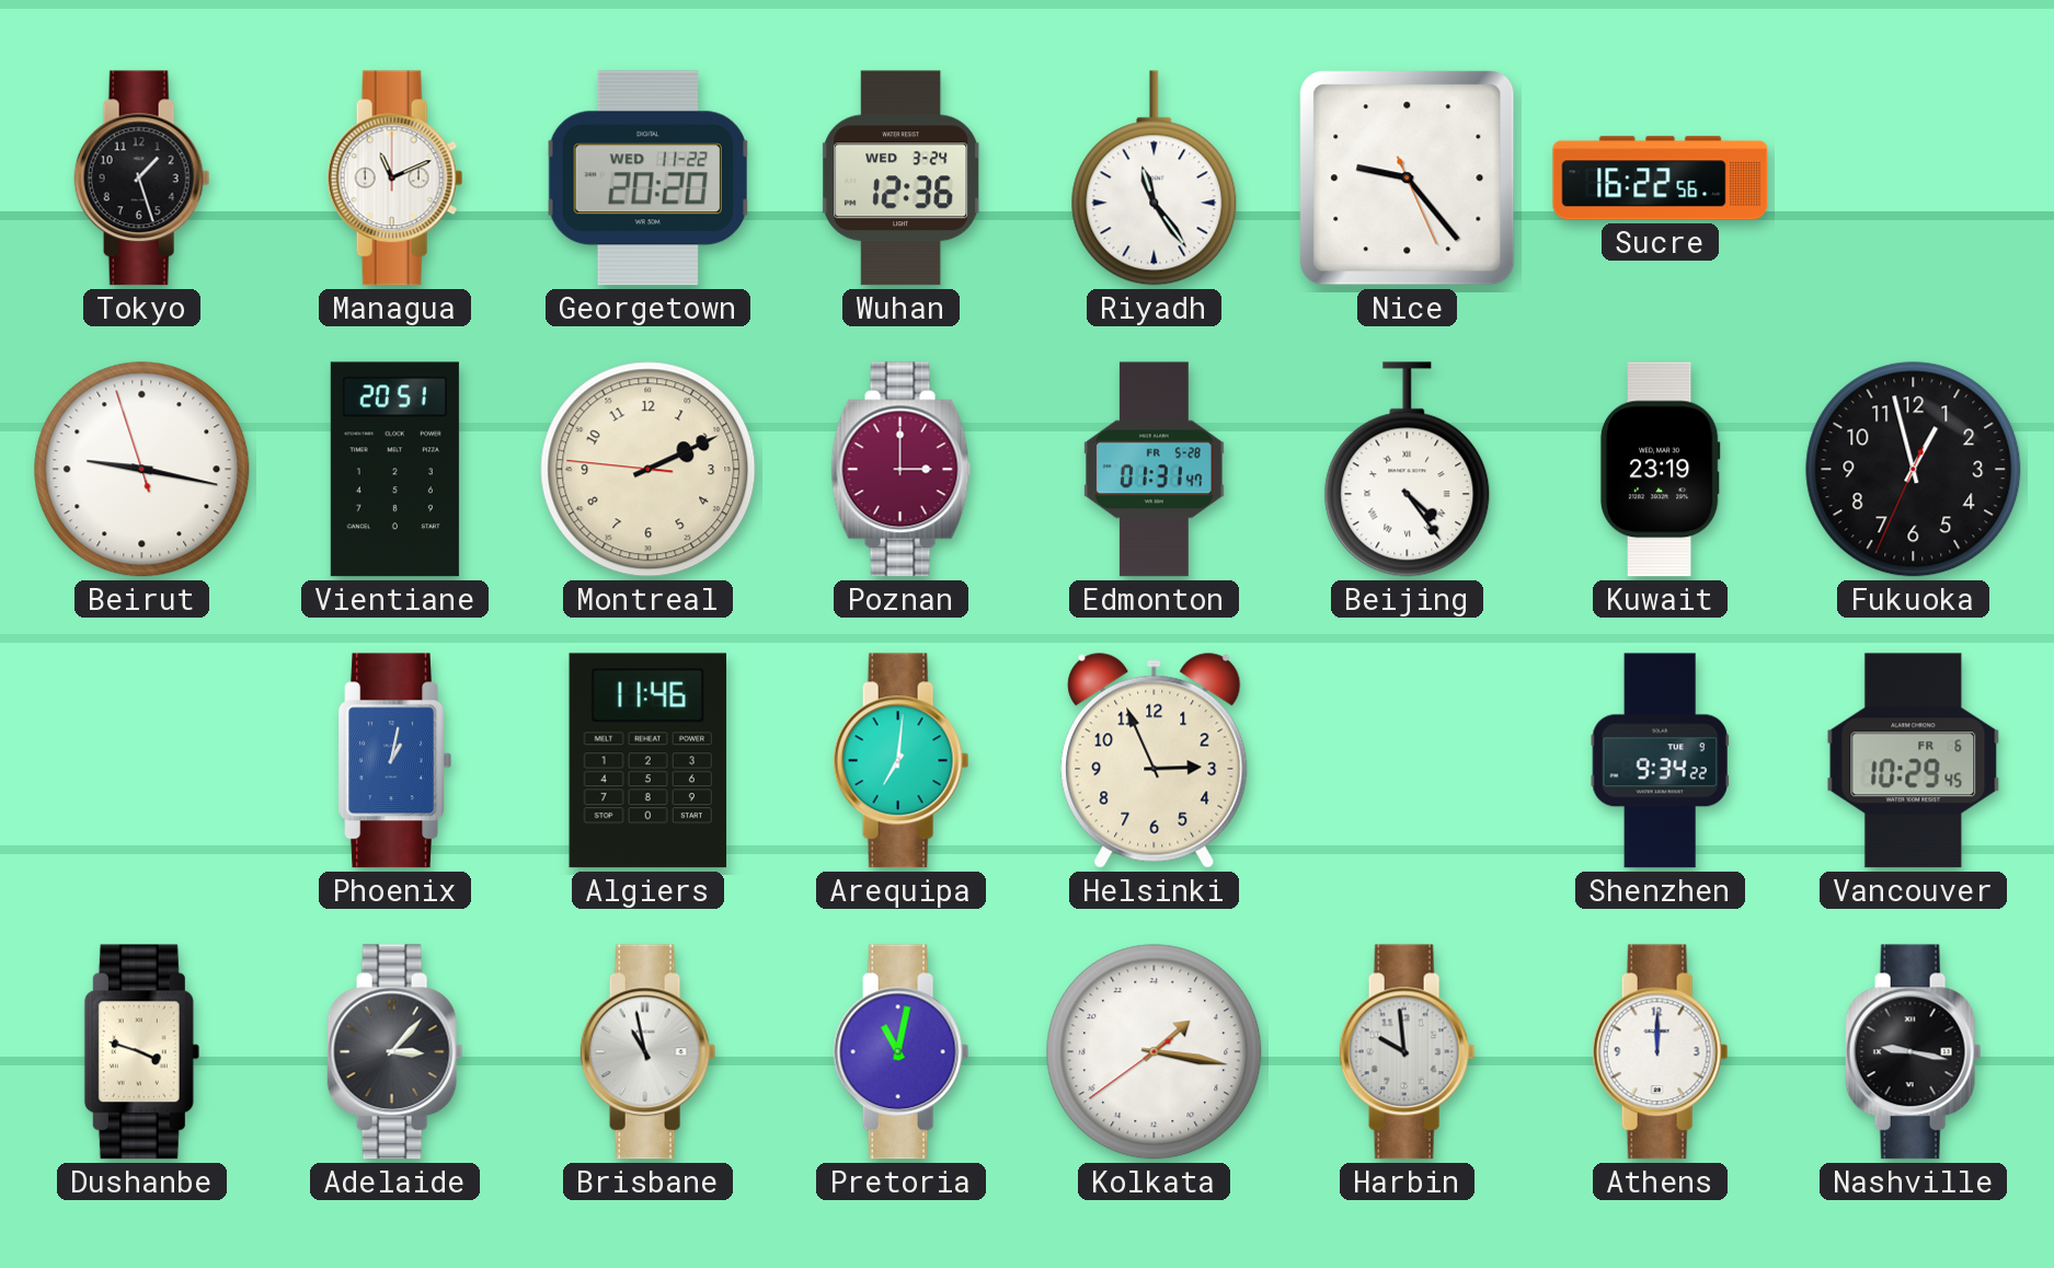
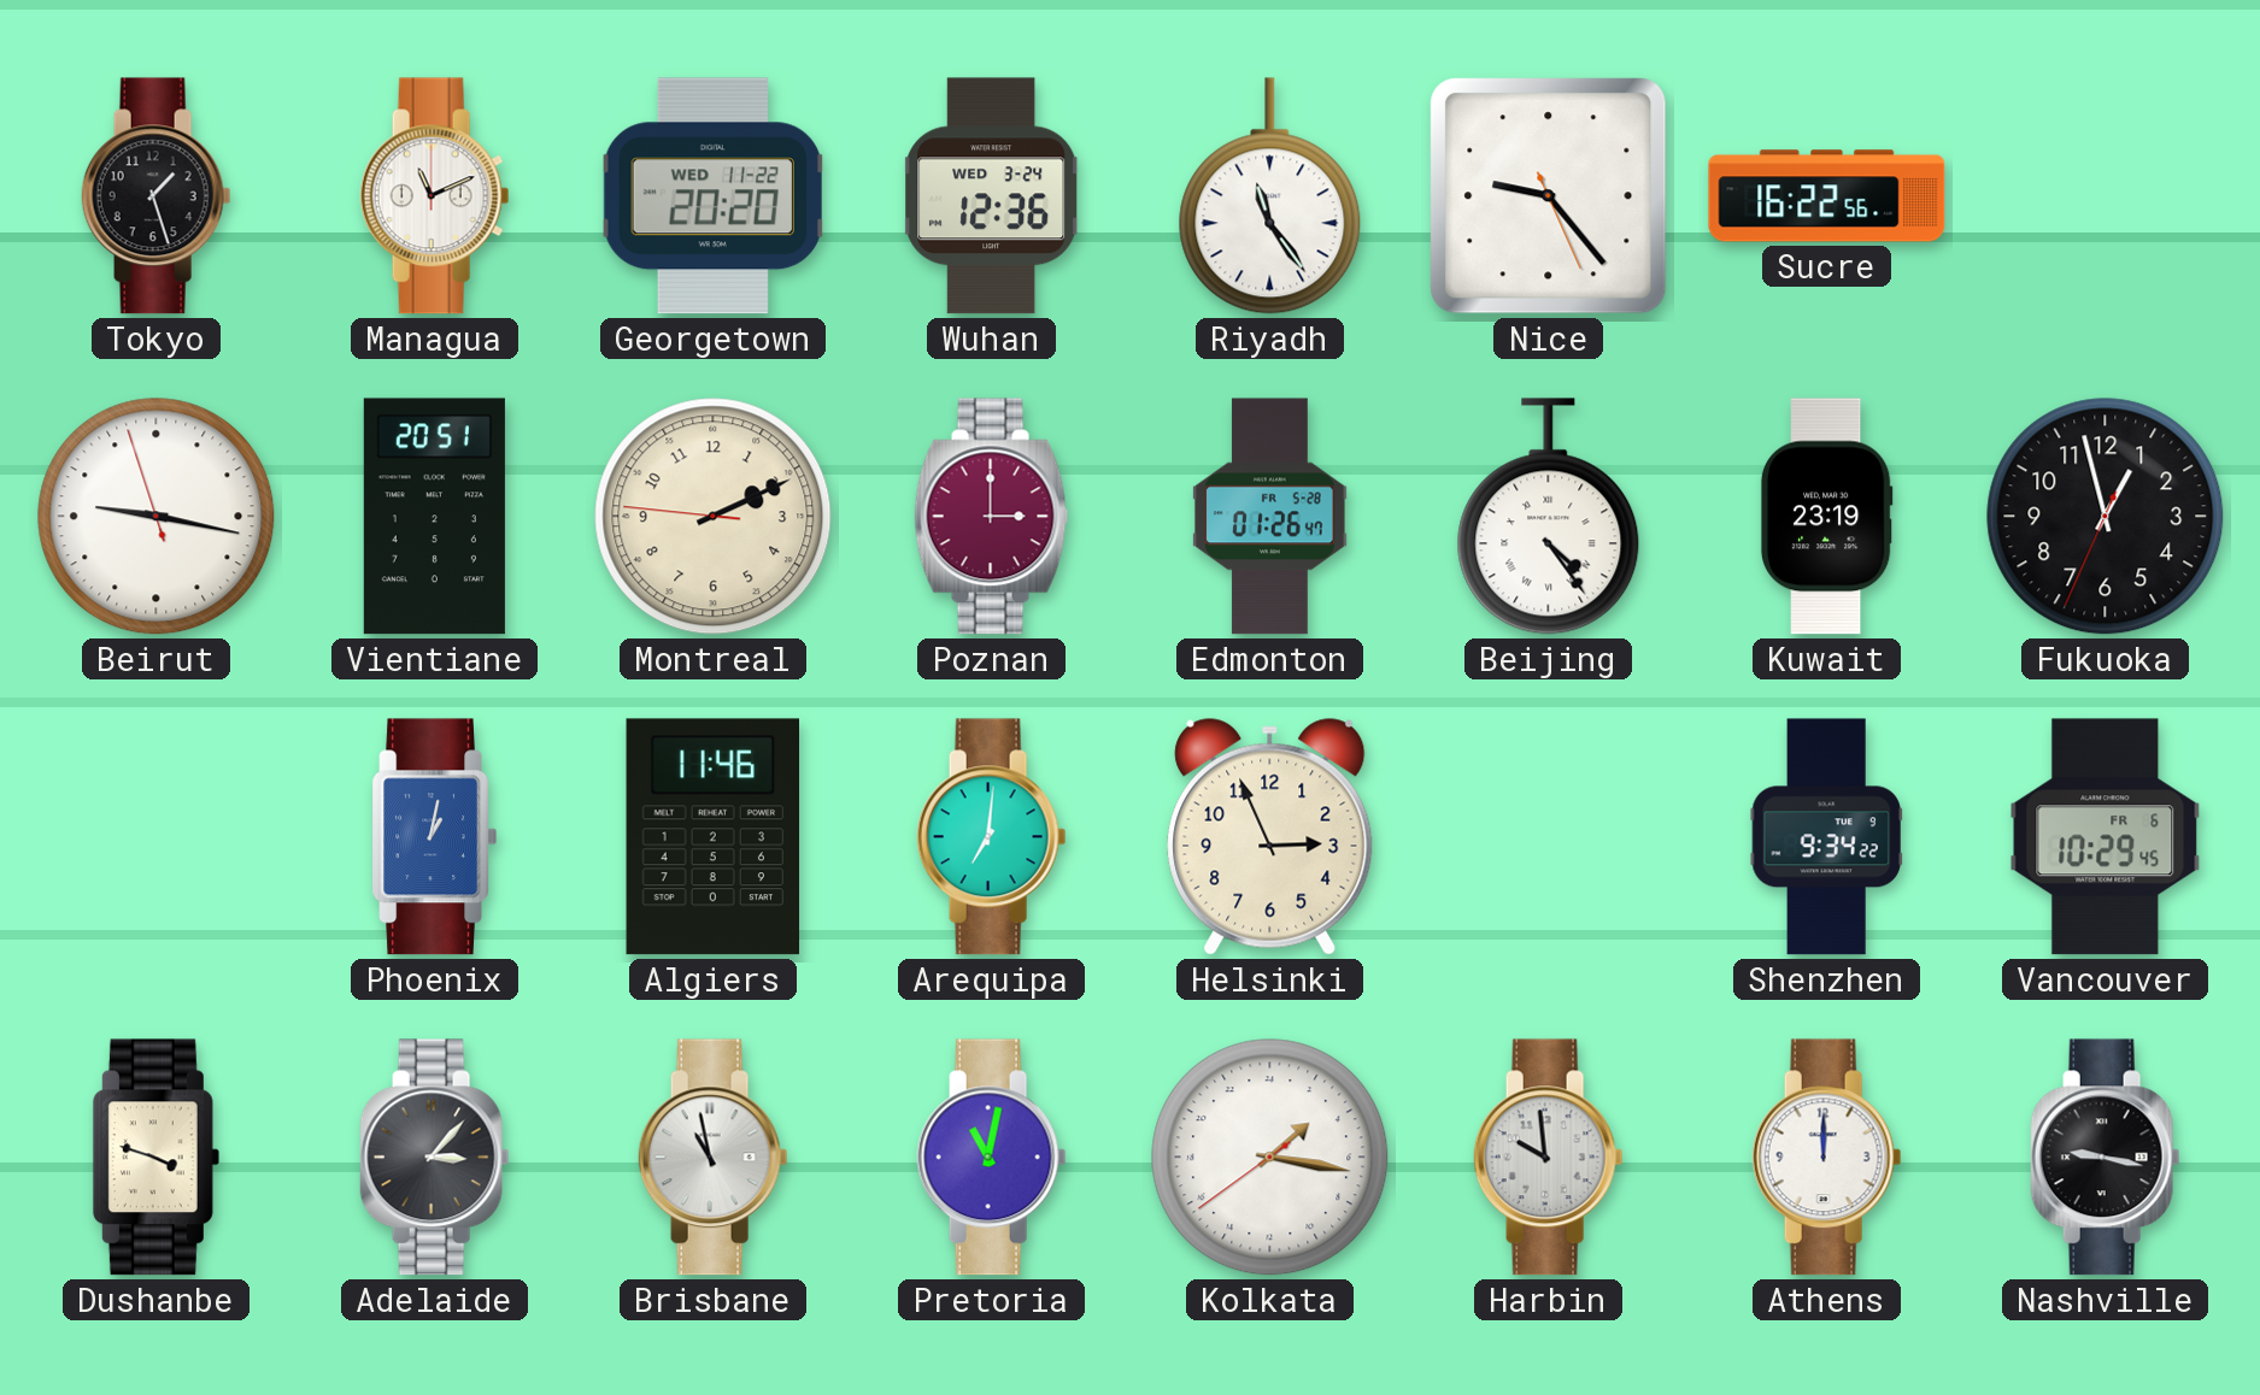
Edmonton: 01:31 -> 01:26 (1270, 517)
